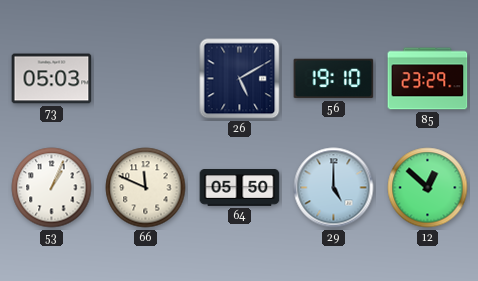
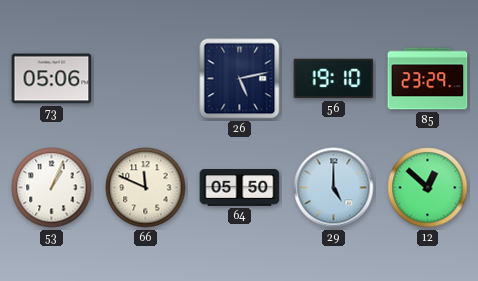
73: 05:03 -> 05:06 (52, 79)
26: 5:10 -> 5:13 (240, 79)
